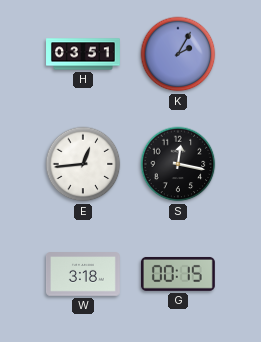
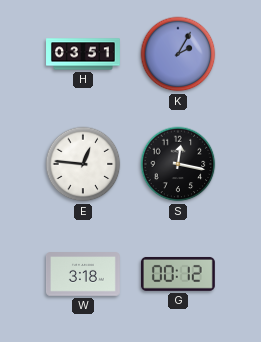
E: 12:44 -> 12:46 (83, 164)
G: 00:15 -> 00:12 (178, 274)
